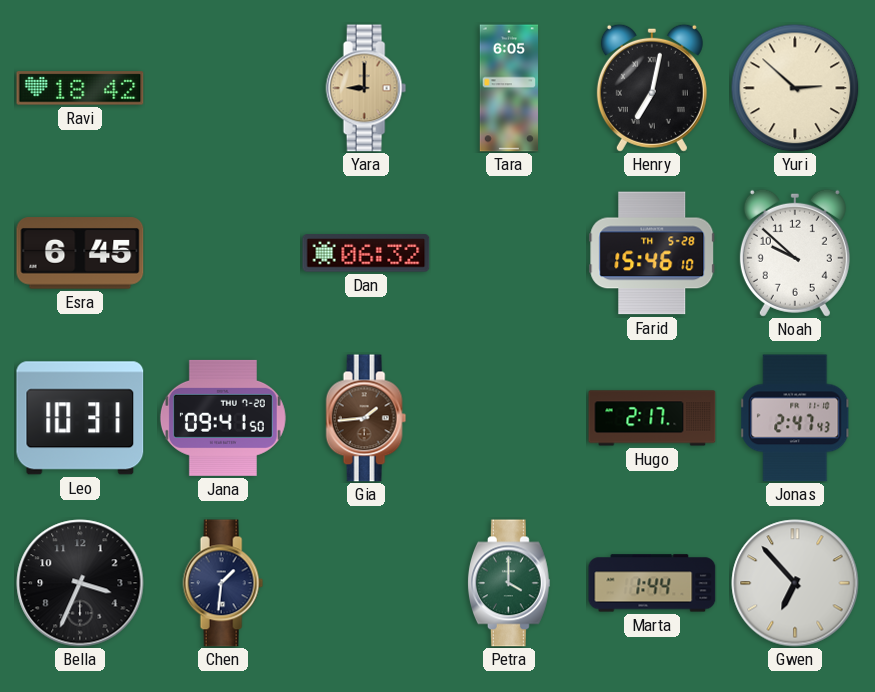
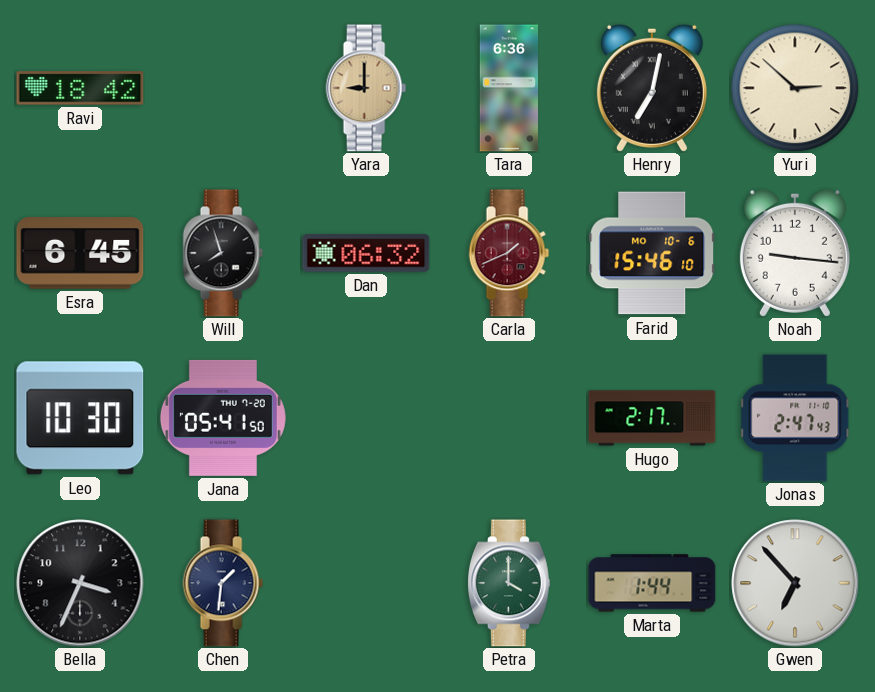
Tara: 6:05 -> 6:36 (509, 88)
Will: none -> 7:57 (223, 253)
Carla: none -> 1:41 (509, 253)
Farid date: TH 5-28 -> MO 10-6 (652, 253)
Noah: 9:52 -> 9:16 (795, 253)
Leo: 10:31 -> 10:30 (80, 418)
Jana: 09:41 -> 05:41 (223, 418)
Gia: 1:44 -> none (366, 418)
